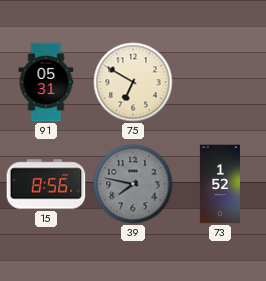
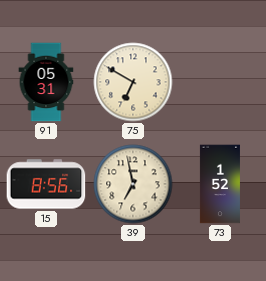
39: 7:47 -> 6:58 (133, 184)
39 dial: grey -> cream (133, 184)
